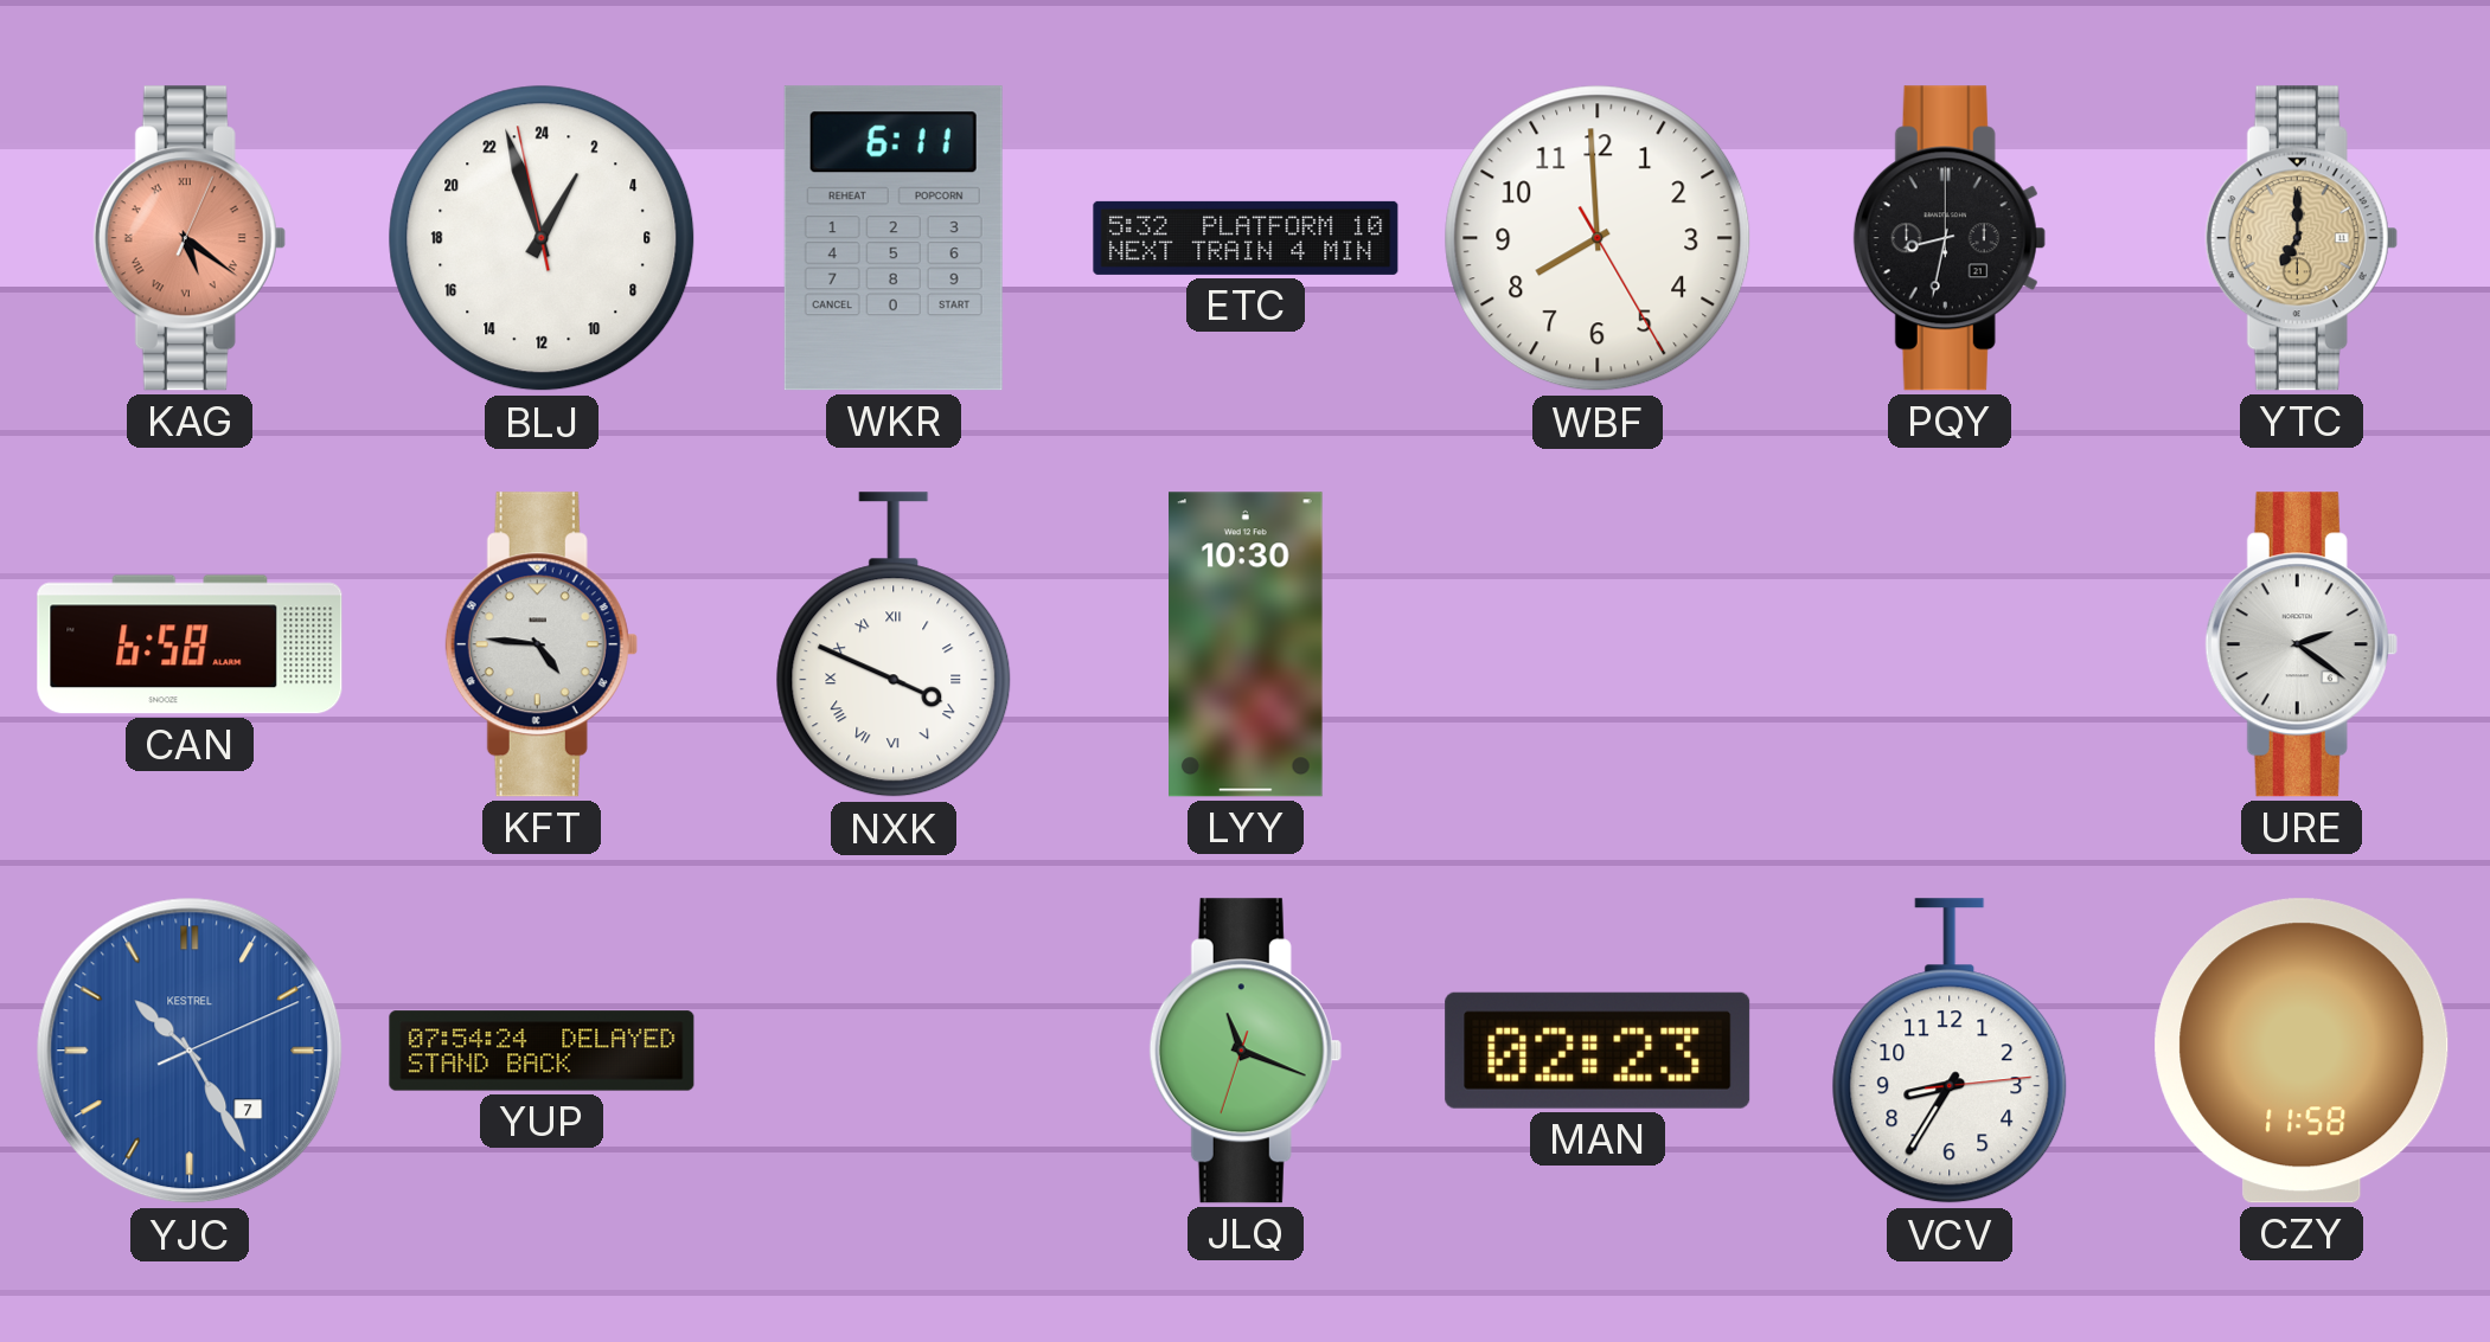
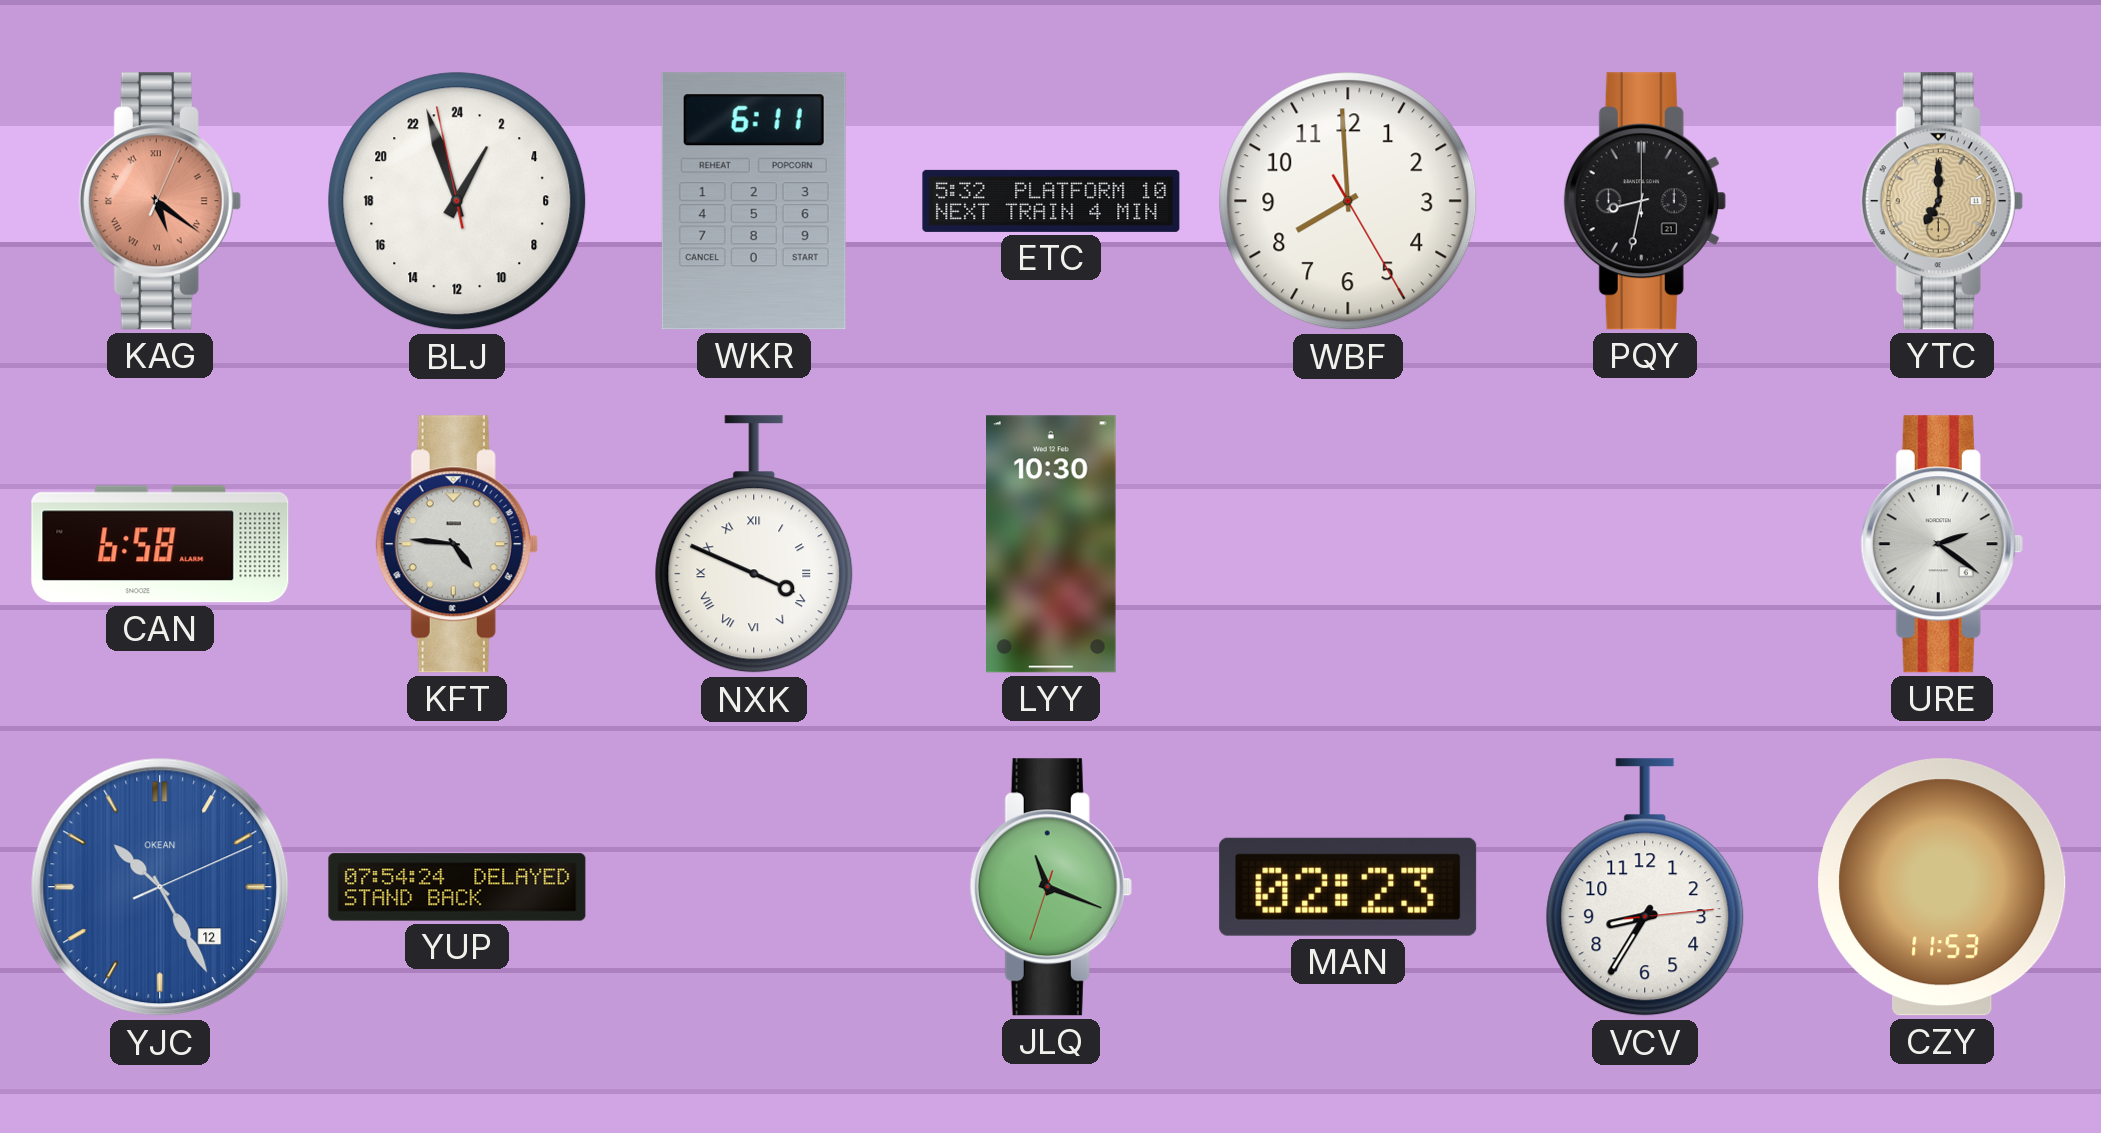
YJC date: 7 -> 12 (160, 887)
YJC brand: KESTREL -> OKEAN (160, 887)
CZY: 11:58 -> 11:53 (1942, 887)
